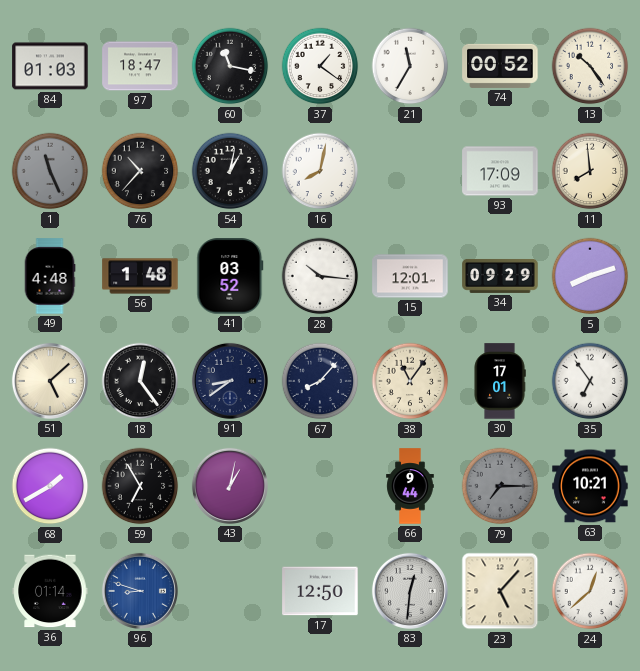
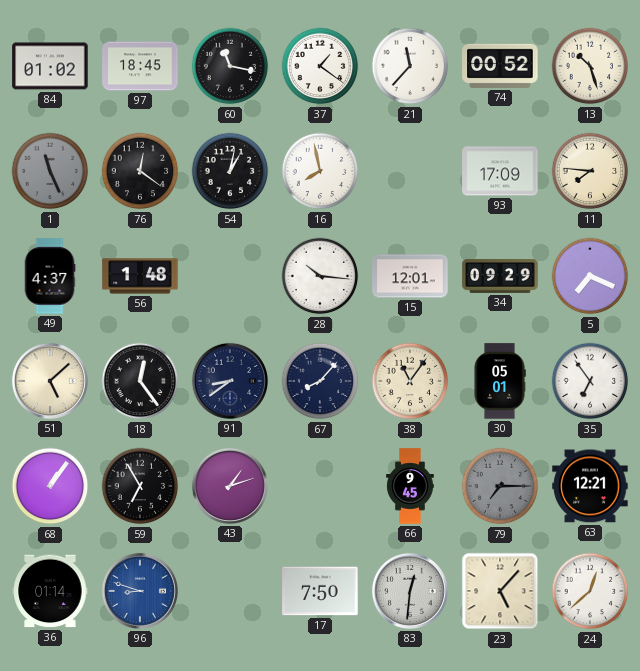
84: 01:03 -> 01:02 (50, 66)
97: 18:47 -> 18:45 (140, 66)
21: 11:35 -> 11:37 (410, 66)
13: 10:24 -> 10:27 (590, 66)
76: 10:37 -> 12:21 (140, 171)
16: 8:02 -> 7:58 (320, 171)
11: 7:59 -> 7:46 (590, 171)
49: 4:48 -> 4:37 (50, 276)
41: 03:52 -> none (230, 276)
5: 8:12 -> 7:19 (590, 276)
30: 17:01 -> 05:01 (500, 381)
68: 1:40 -> 1:06 (50, 486)
43: 1:02 -> 1:12 (230, 486)
66: 9:44 -> 9:45 (410, 486)
63: 10:21 -> 12:21 (590, 486)
17: 12:50 -> 7:50 (320, 591)
